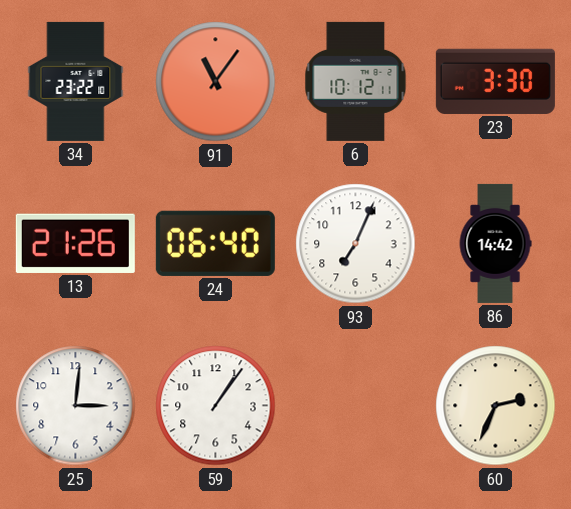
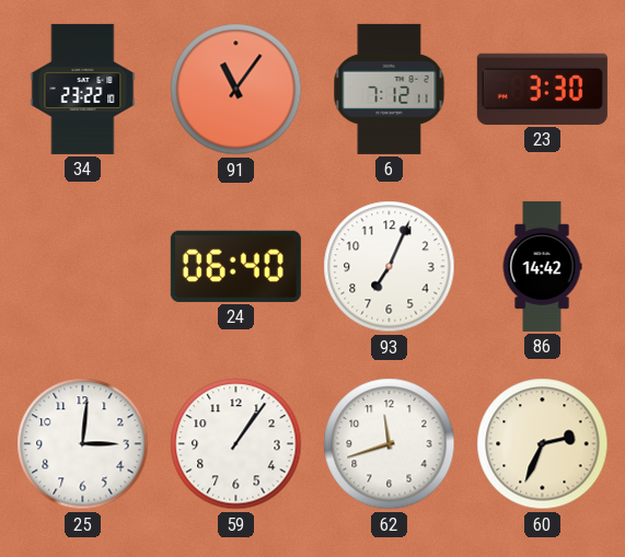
6: 10:12 -> 7:12 (390, 89)
13: 21:26 -> none (75, 243)
62: none -> 11:42 (390, 444)
